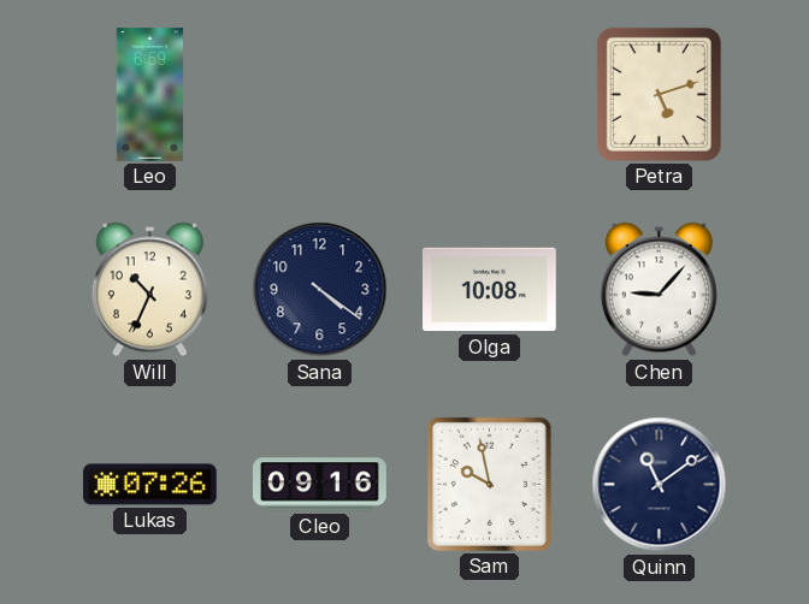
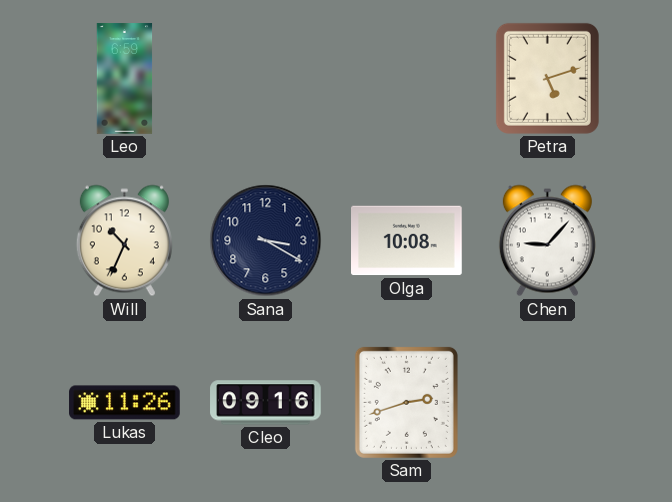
Sana: 4:21 -> 3:20 (266, 241)
Lukas: 07:26 -> 11:26 (125, 403)
Sam: 9:58 -> 2:42 (406, 402)
Quinn: 11:09 -> none (660, 485)
